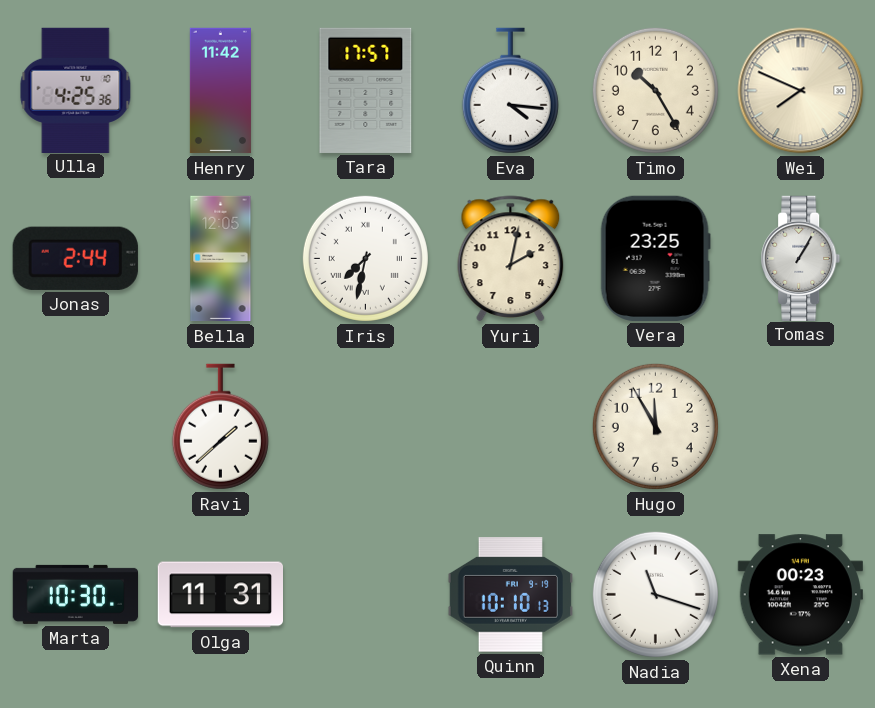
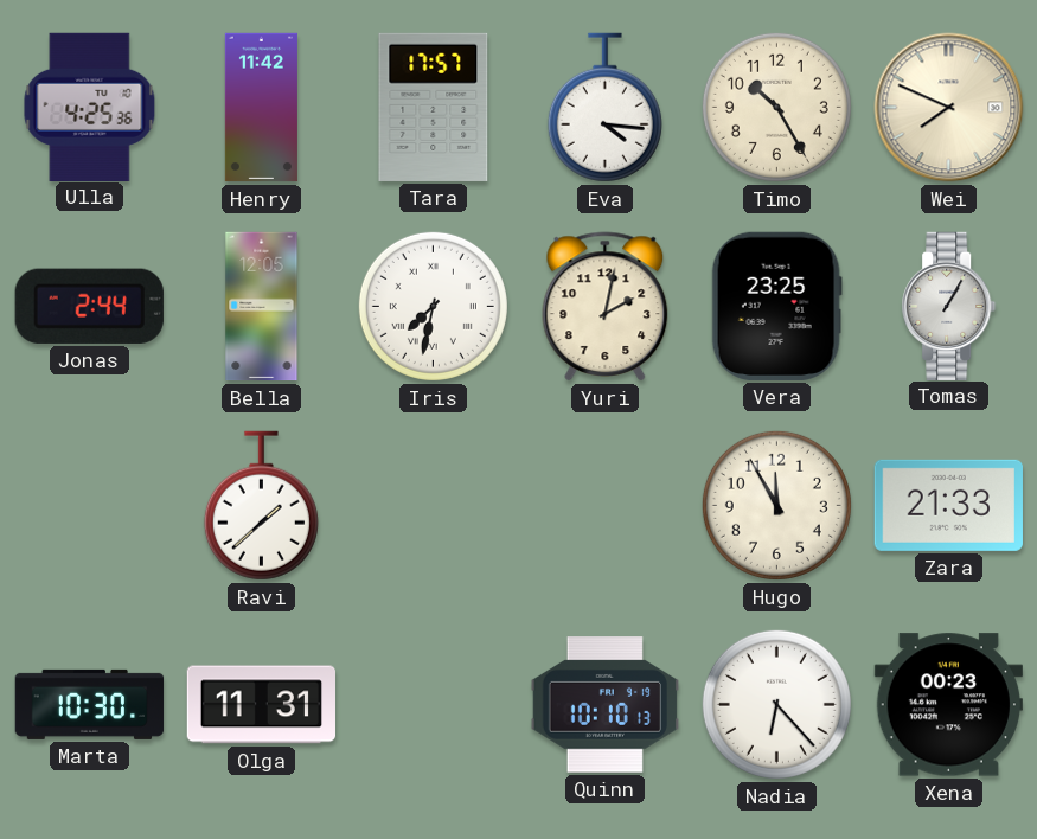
Zara: none -> 21:33 (948, 505)
Nadia: 11:18 -> 6:23 (776, 704)
